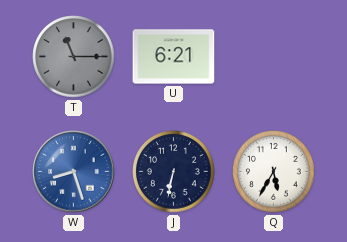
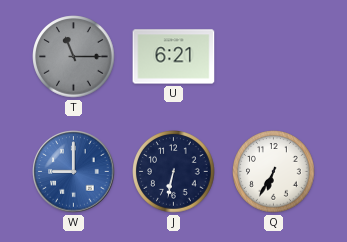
W: 8:27 -> 9:00 (74, 172)
Q: 5:35 -> 6:35 (274, 172)
